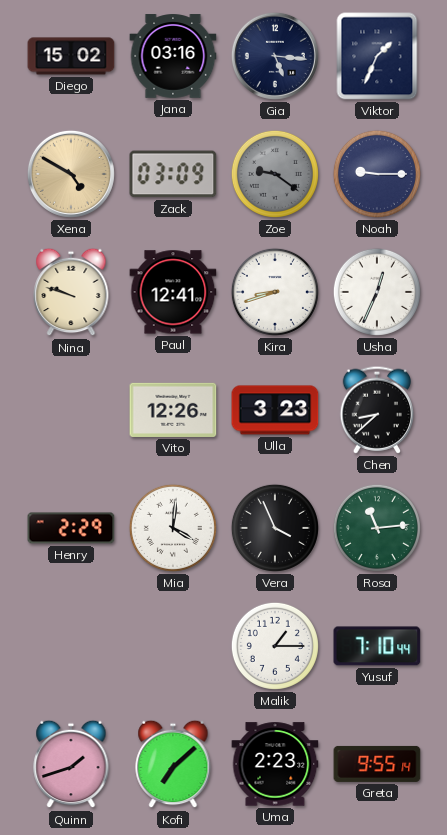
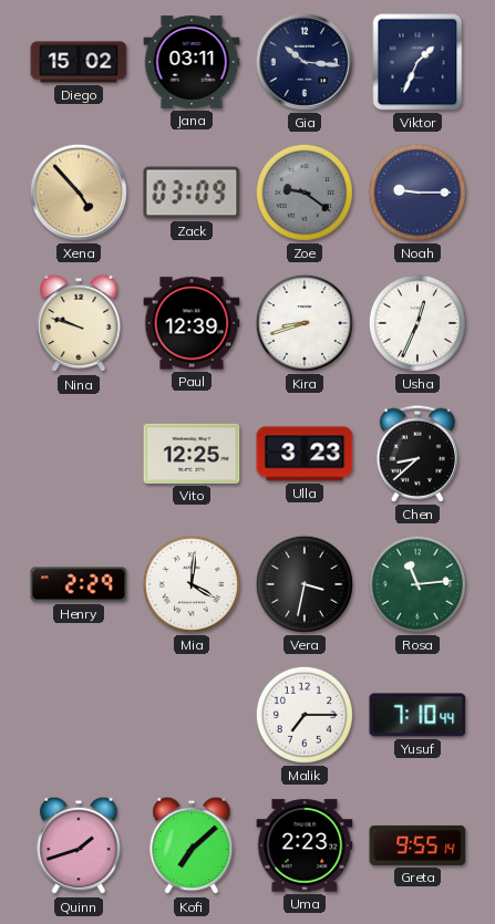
Jana: 03:16 -> 03:11 (192, 62)
Gia: 5:16 -> 10:16 (305, 62)
Xena: 4:50 -> 4:53 (79, 193)
Paul: 12:41 -> 12:39 (192, 323)
Vito: 12:26 -> 12:25 (192, 454)
Vera: 3:56 -> 3:32 (305, 584)
Malik: 1:15 -> 7:15 (305, 715)
